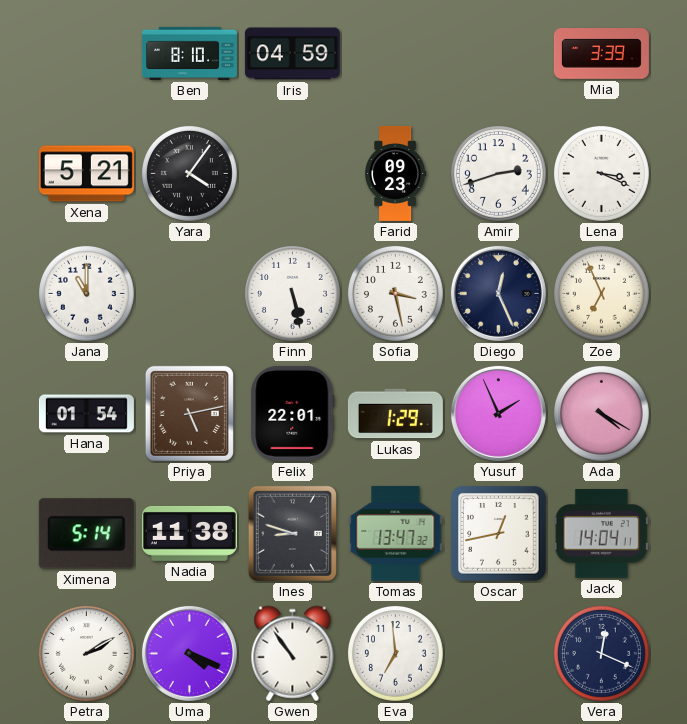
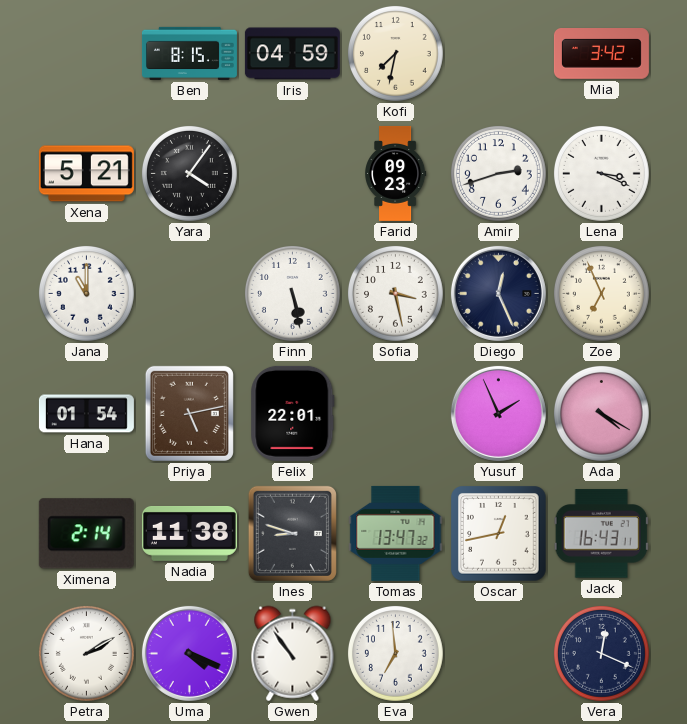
Ben: 8:10 -> 8:15 (189, 53)
Kofi: none -> 7:32 (395, 53)
Mia: 3:39 -> 3:42 (601, 54)
Lukas: 1:29 -> none (395, 414)
Ximena: 5:14 -> 2:14 (86, 534)
Jack: 14:04 -> 16:43 (601, 534)
